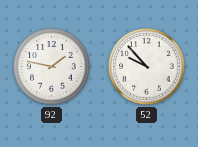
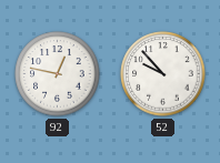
92: 1:47 -> 12:47 (58, 74)
